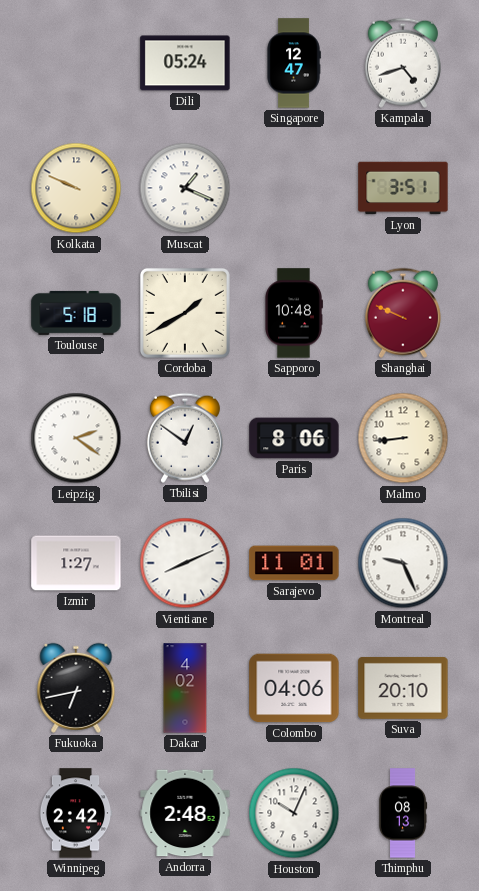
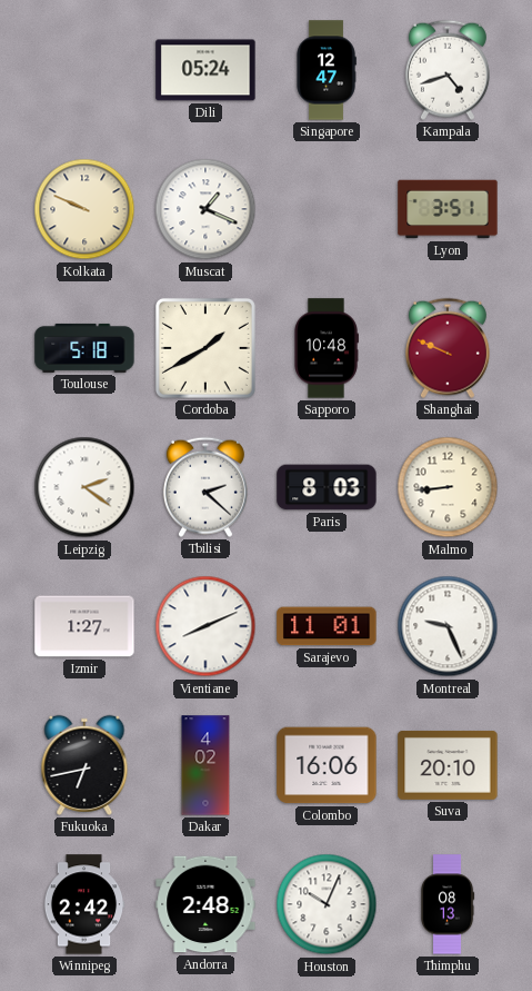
Tbilisi: 12:51 -> 2:22 (205, 487)
Paris: 8:06 -> 8:03 (327, 487)
Colombo: 04:06 -> 16:06 (327, 765)
